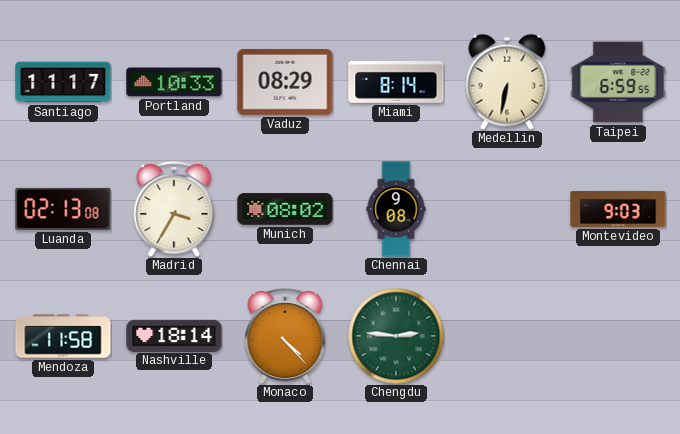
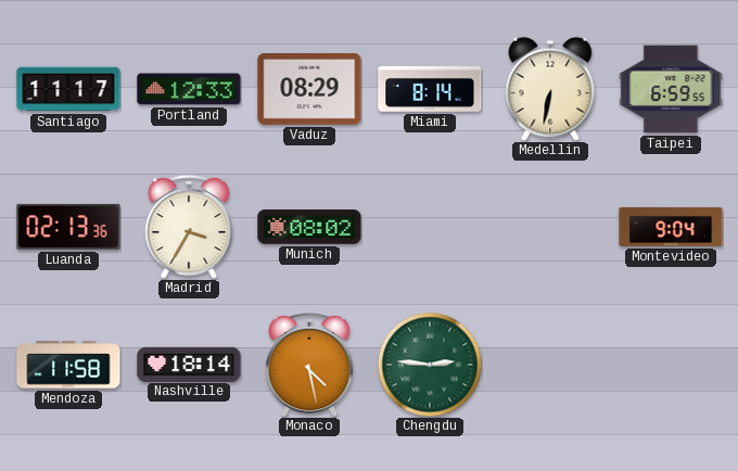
Portland: 10:33 -> 12:33 (189, 89)
Luanda: 02:13:08 -> 02:13:36 (68, 227)
Chennai: 9:08 -> none (396, 209)
Montevideo: 9:03 -> 9:04 (671, 227)
Monaco: 4:23 -> 4:28 (309, 365)
